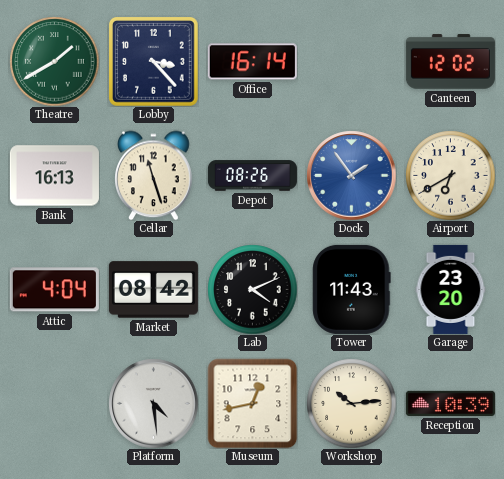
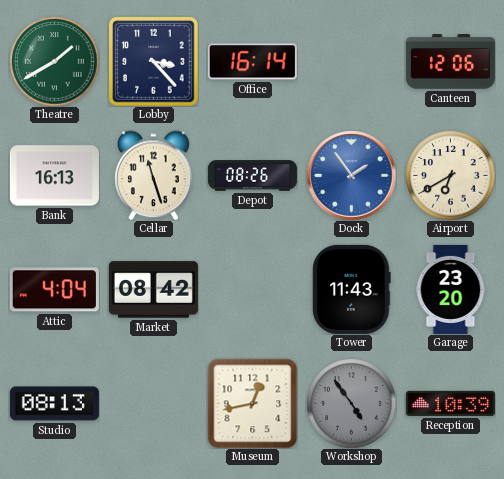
Canteen: 12:02 -> 12:06 (450, 62)
Lab: 4:11 -> none (252, 289)
Studio: none -> 08:13 (54, 404)
Platform: 4:29 -> none (153, 403)
Workshop: 10:14 -> 4:54 (351, 403)
Workshop dial: cream -> grey (351, 403)
